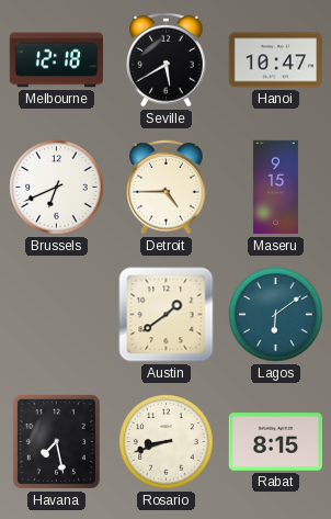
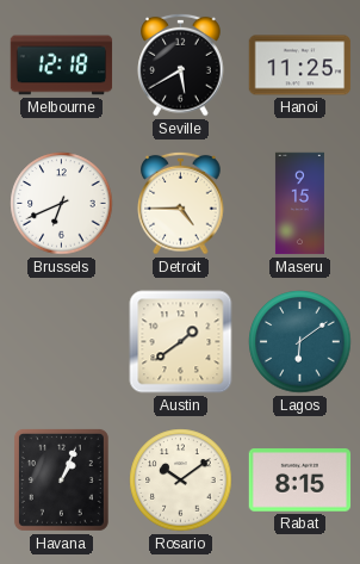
Hanoi: 10:47 -> 11:25 (300, 66)
Havana: 7:28 -> 1:04 (61, 479)
Rosario: 8:42 -> 10:09 (181, 481)
